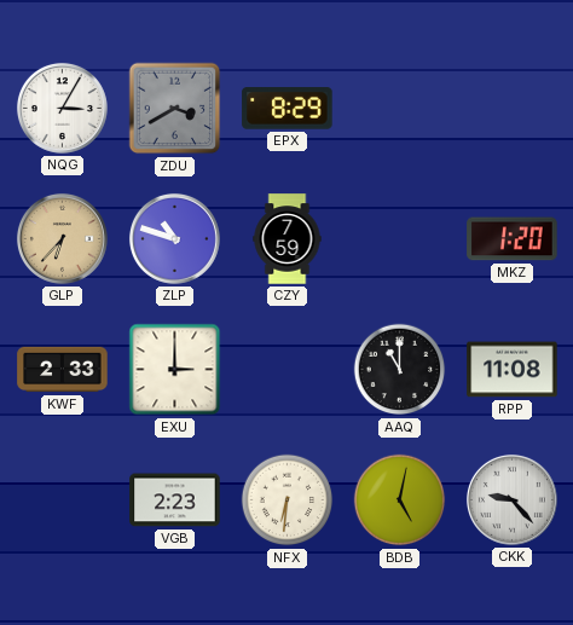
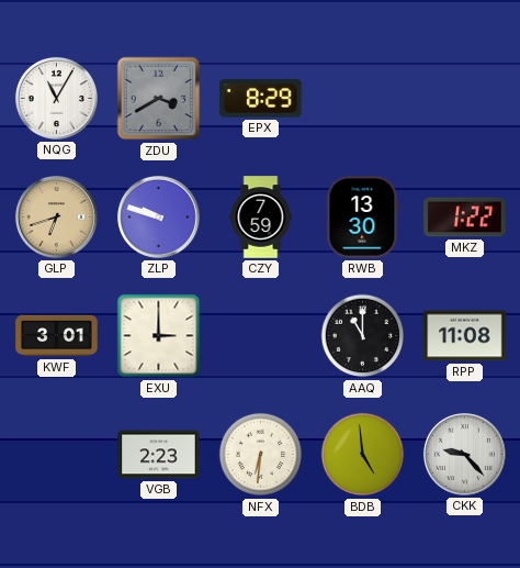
NQG: 3:05 -> 11:05 (56, 98)
GLP: 6:37 -> 6:42 (56, 216)
ZLP: 10:48 -> 9:48 (158, 216)
RWB: none -> 13:30 (363, 218)
MKZ: 1:20 -> 1:22 (465, 218)
KWF: 2:33 -> 3:01 (57, 336)
BDB: 5:02 -> 4:59 (363, 455)
